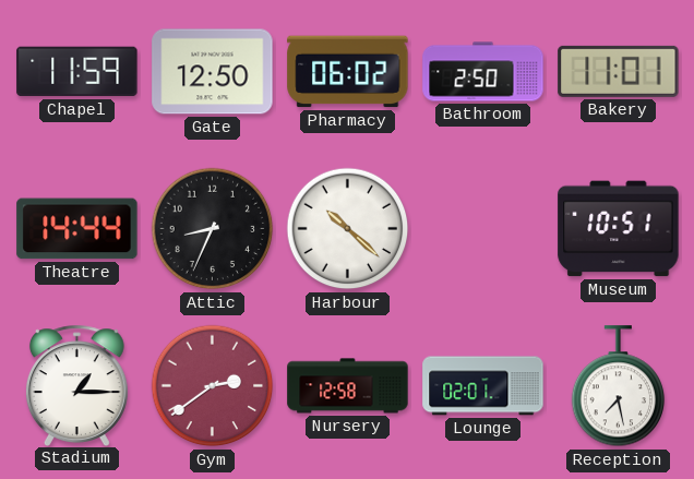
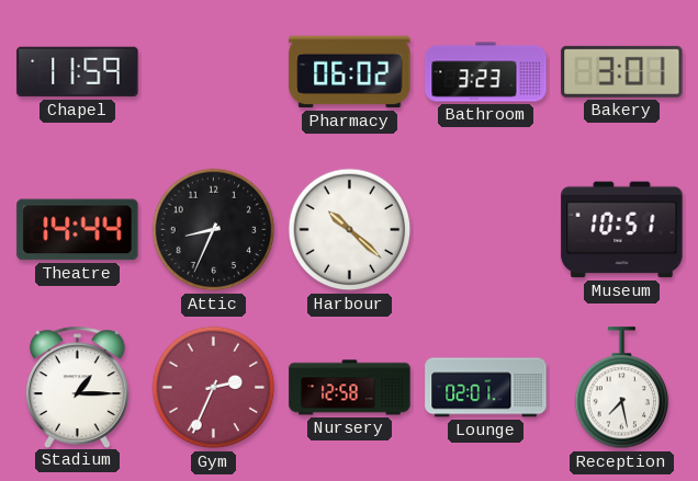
Gate: 12:50 -> none (213, 72)
Bathroom: 2:50 -> 3:23 (486, 72)
Bakery: 11:01 -> 3:01 (622, 71)
Gym: 2:39 -> 2:34 (214, 388)
